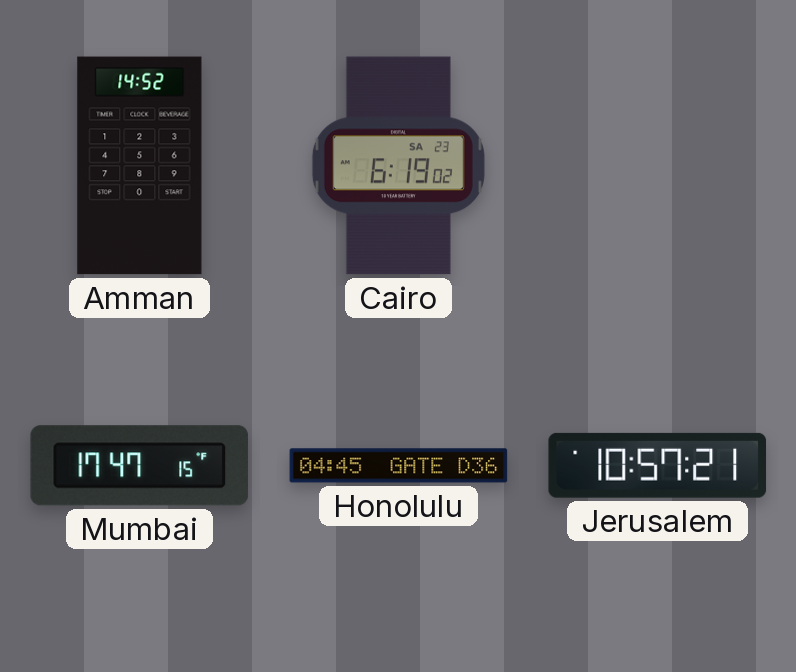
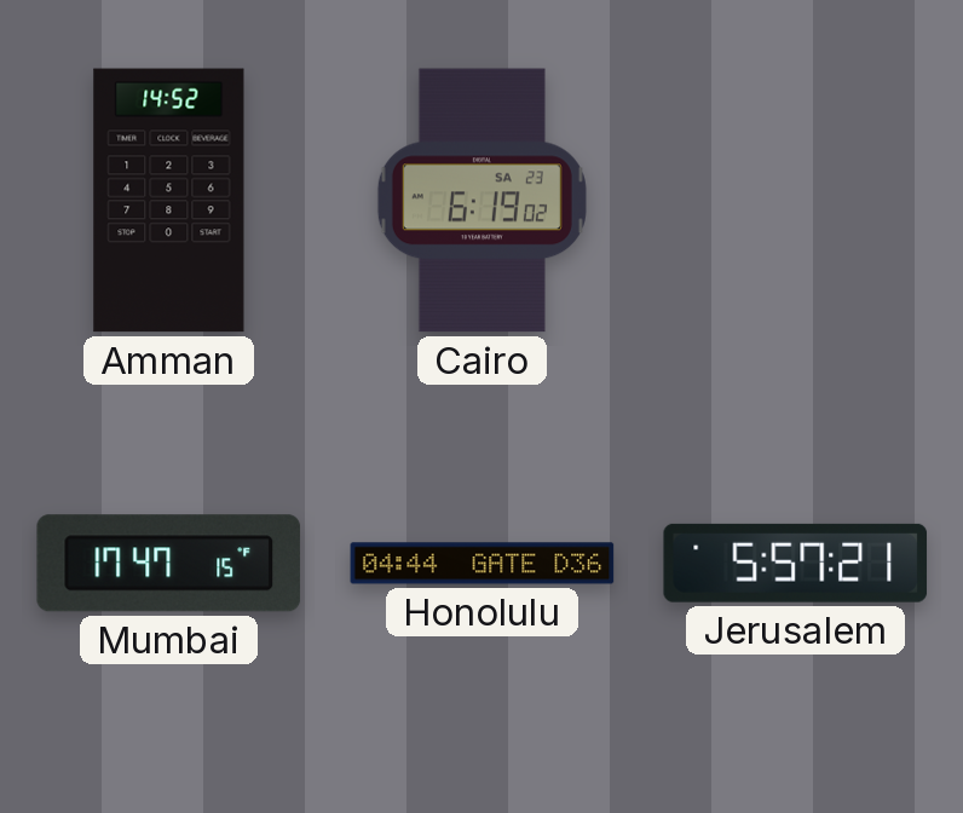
Honolulu: 04:45 -> 04:44 (483, 564)
Jerusalem: 10:57 -> 5:57 (796, 563)
